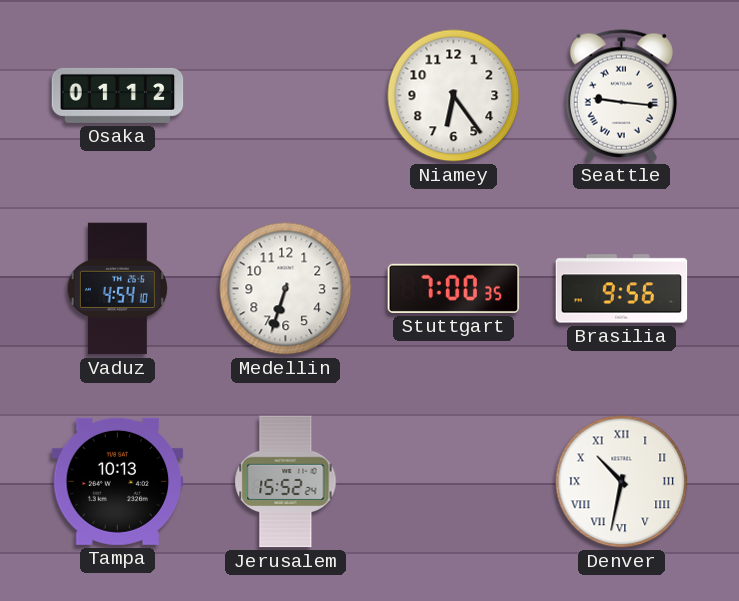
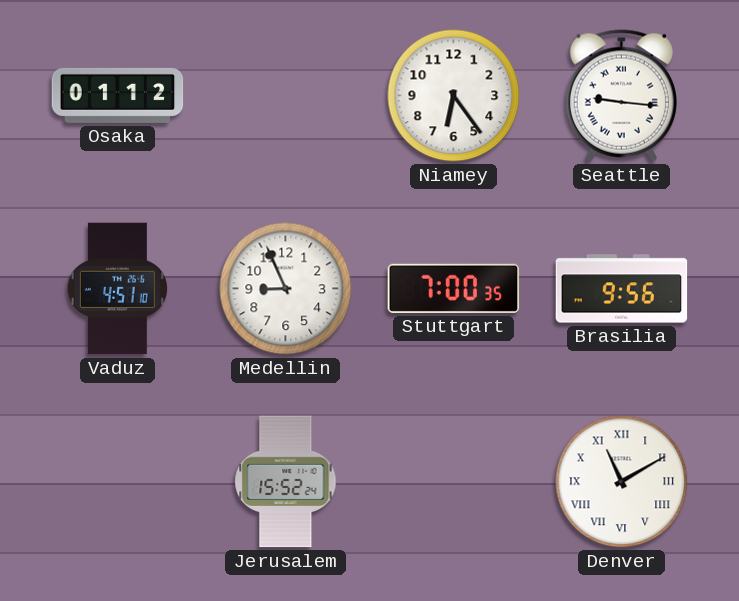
Vaduz: 4:54 -> 4:51 (117, 289)
Medellin: 6:33 -> 8:56 (286, 289)
Tampa: 10:13 -> none (118, 481)
Denver: 10:32 -> 11:10 (622, 482)
